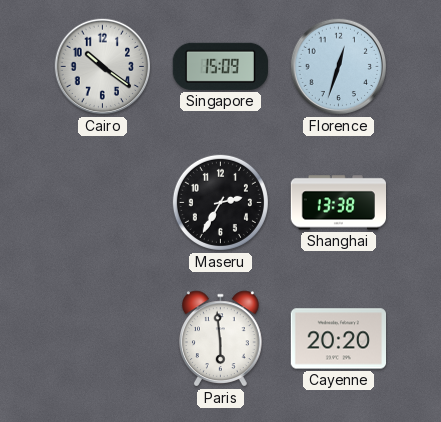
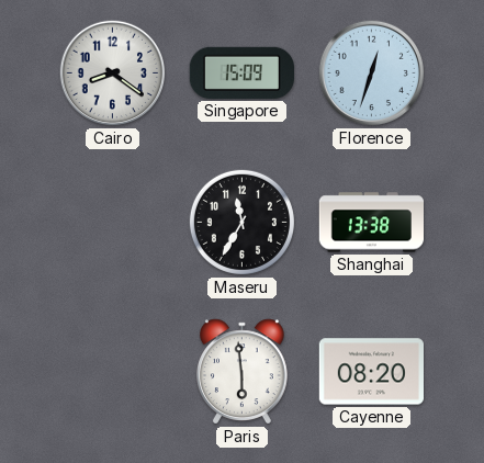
Cairo: 10:21 -> 8:21 (113, 74)
Maseru: 2:35 -> 11:35 (241, 222)
Cayenne: 20:20 -> 08:20 (371, 372)
